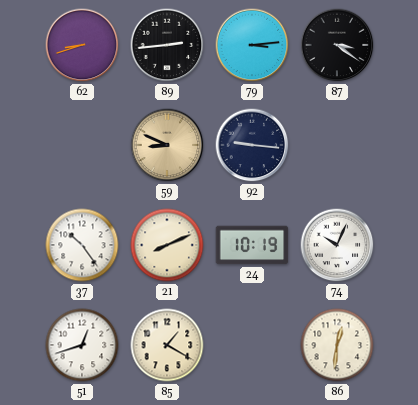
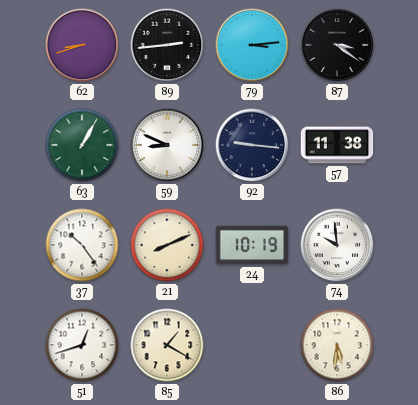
63: none -> 1:05 (82, 145)
59 dial: champagne -> white (167, 145)
57: none -> 11:38 (337, 145)
74: 10:04 -> 9:59 (337, 245)
86: 12:31 -> 5:31 (337, 345)
